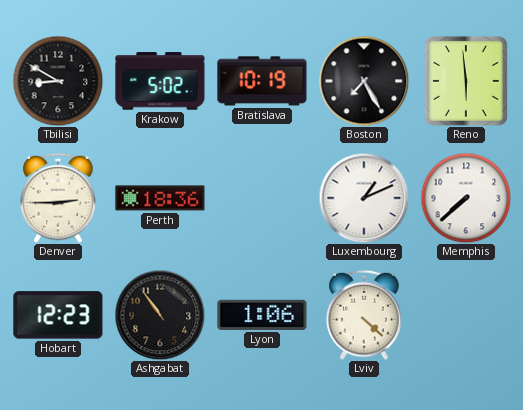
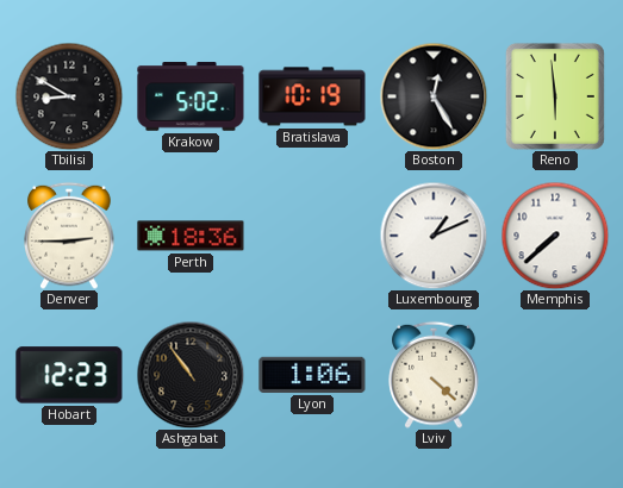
Boston: 7:25 -> 12:25 (434, 96)
